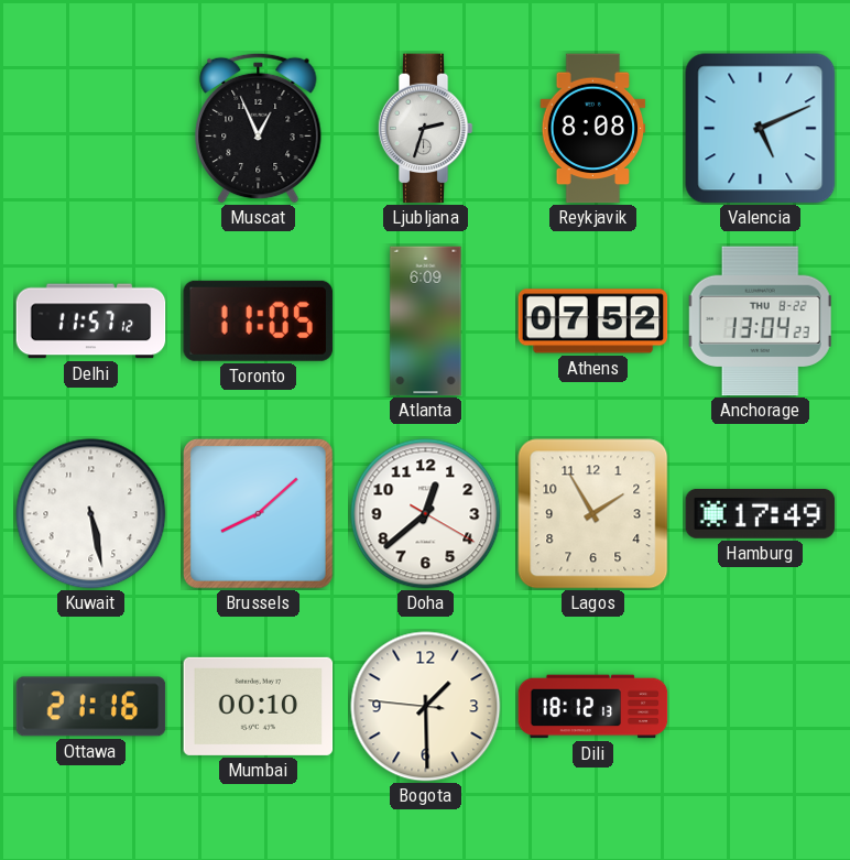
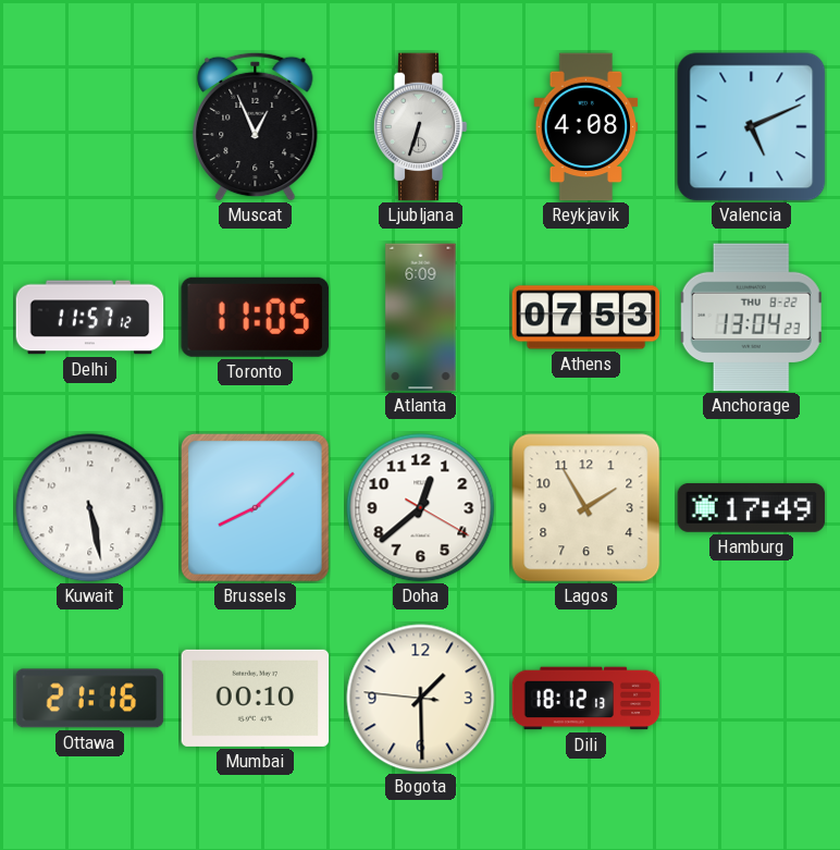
Ljubljana: 2:33 -> 6:33 (420, 127)
Reykjavik: 8:08 -> 4:08 (586, 127)
Athens: 07:52 -> 07:53 (586, 318)
